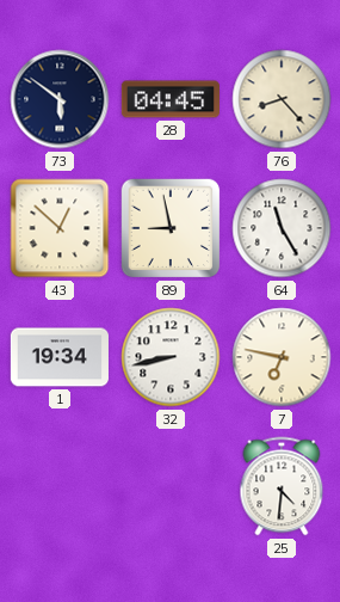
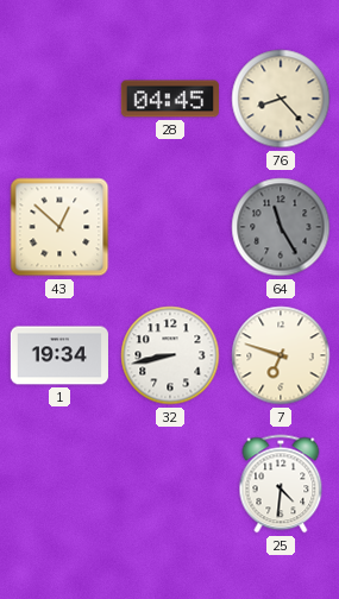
73: 5:51 -> none (60, 99)
89: 8:58 -> none (171, 228)
64 dial: white -> grey (281, 227)
7: 6:47 -> 6:48 (281, 355)
